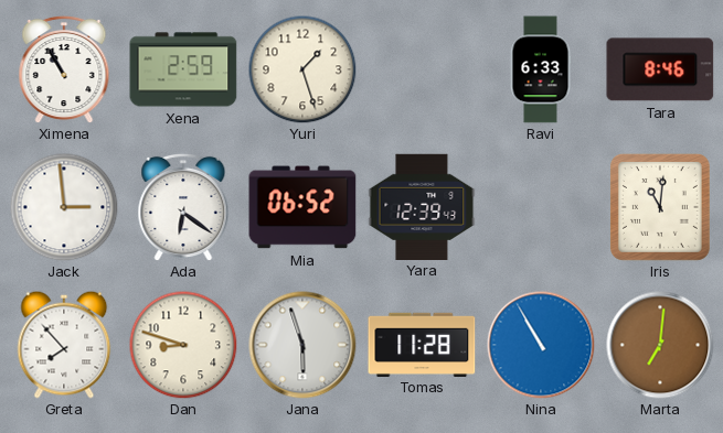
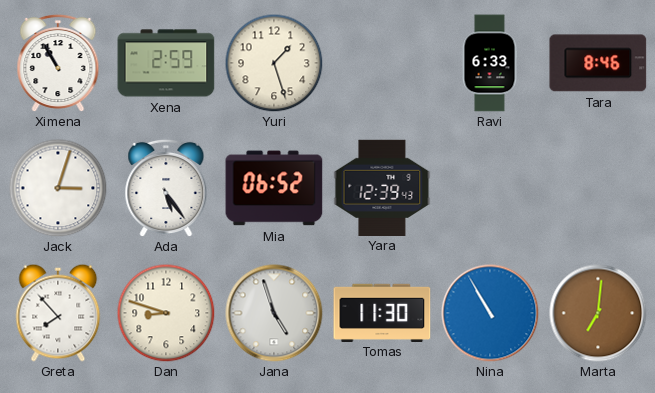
Jack: 2:59 -> 3:03 (58, 188)
Ada: 6:21 -> 5:24 (166, 188)
Iris: 11:01 -> none (660, 207)
Jana: 5:57 -> 4:57 (274, 313)
Tomas: 11:28 -> 11:30 (382, 312)
